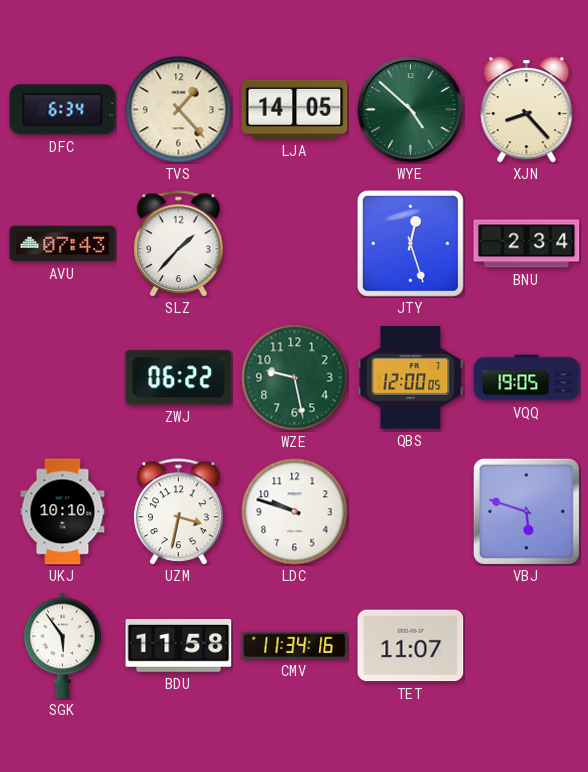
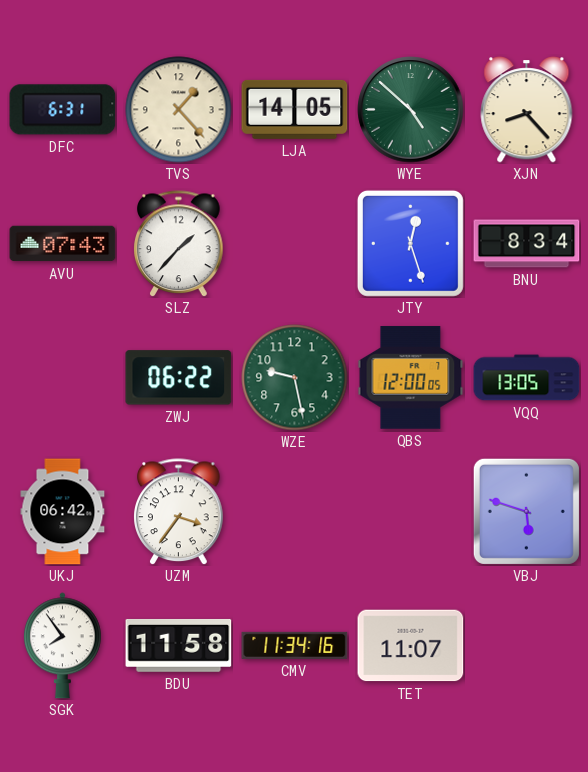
DFC: 6:34 -> 6:31 (63, 110)
BNU: 2:34 -> 8:34 (527, 244)
VQQ: 19:05 -> 13:05 (527, 378)
UKJ: 10:10 -> 06:42 (63, 512)
UZM: 3:32 -> 3:36 (179, 512)
LDC: 9:48 -> none (295, 512)
SGK: 5:54 -> 7:54 (62, 646)
